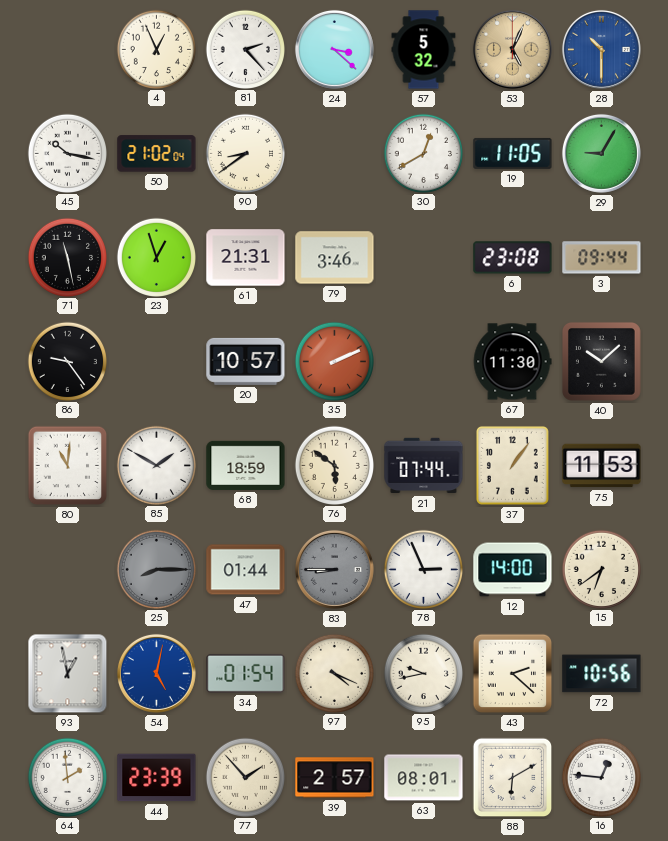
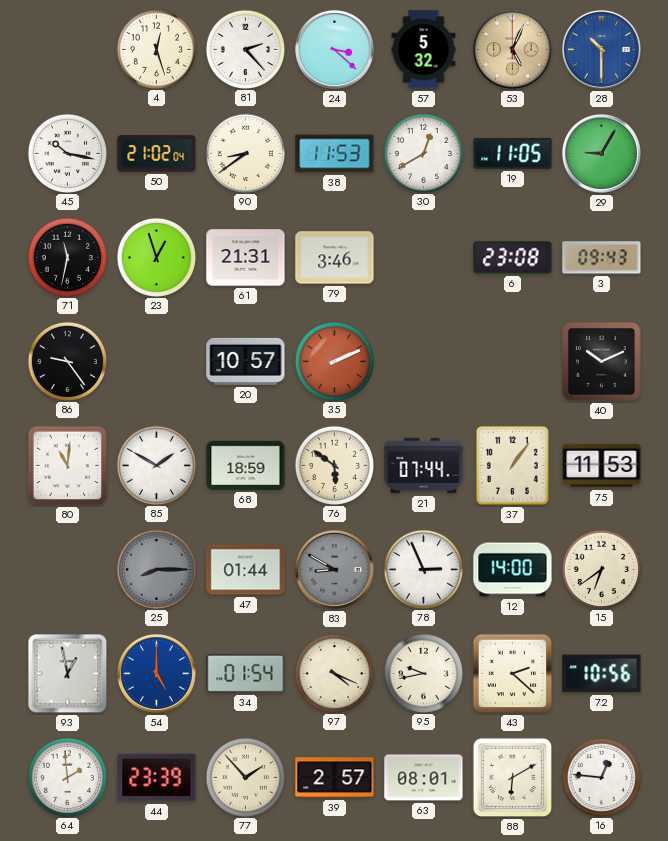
4: 12:56 -> 12:27 (156, 49)
38: none -> 11:53 (335, 154)
71: 11:28 -> 11:32 (67, 257)
3: 09:44 -> 09:43 (602, 258)
67: 11:30 -> none (512, 362)
40: 10:08 -> 10:11 (601, 361)
83: 8:45 -> 8:50 (334, 569)
54: 5:02 -> 5:00 (156, 673)
